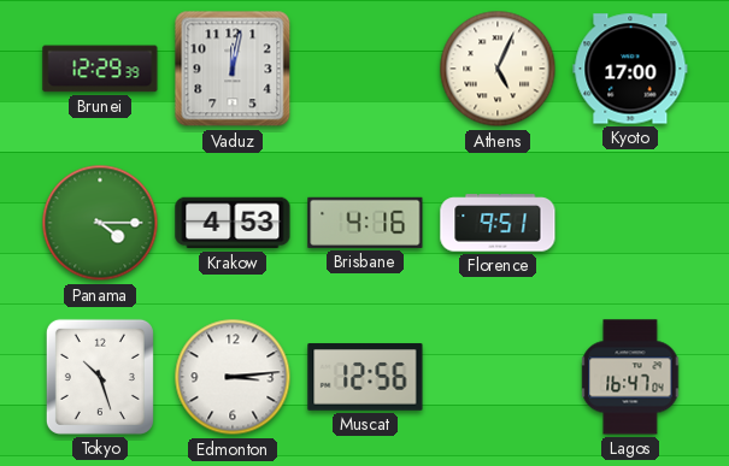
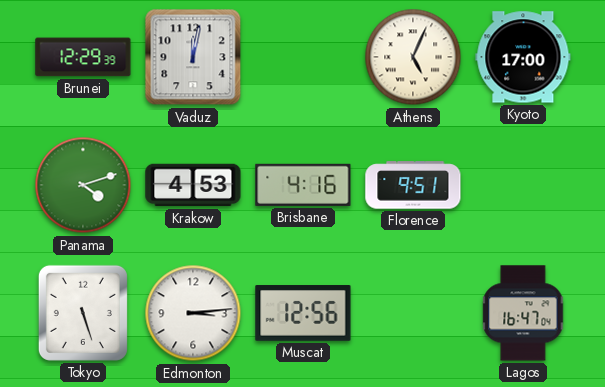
Panama: 4:15 -> 4:12 (83, 185)
Tokyo: 10:27 -> 5:27 (83, 313)
